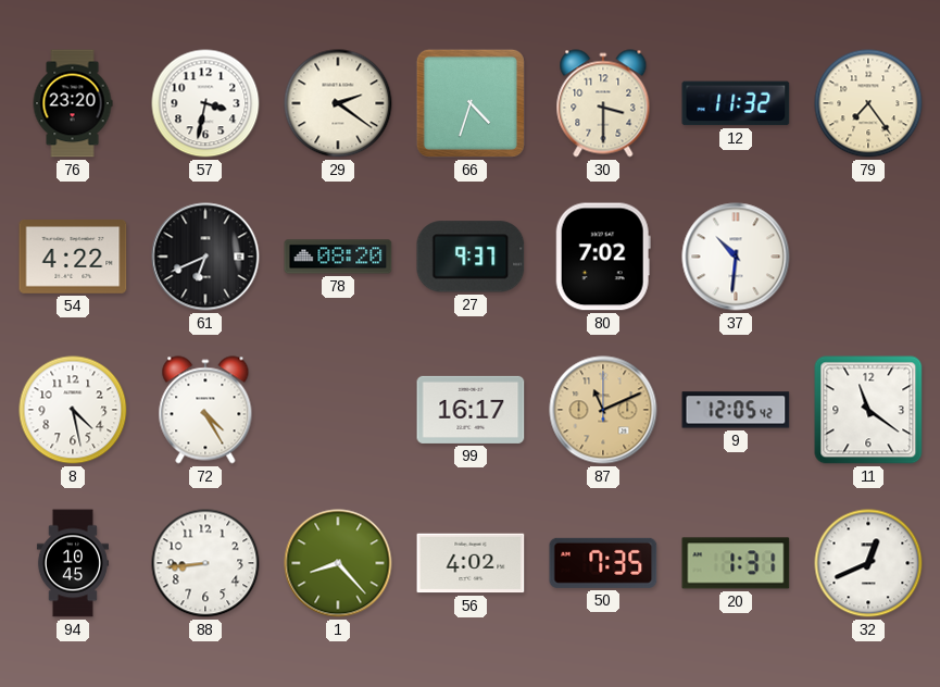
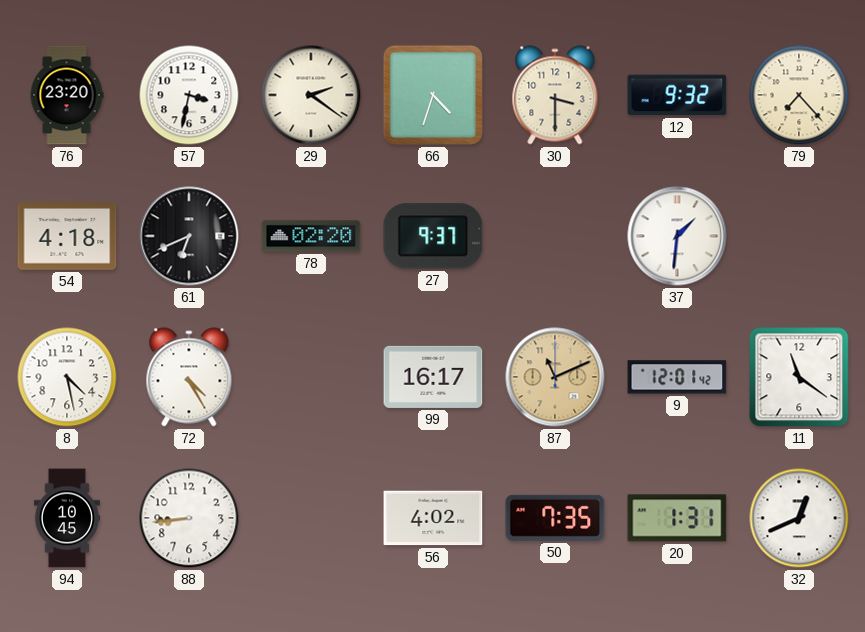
12: 11:32 -> 9:32 (677, 95)
79: 7:24 -> 7:23 (799, 95)
54: 4:22 -> 4:18 (67, 237)
78: 08:20 -> 02:20 (311, 236)
80: 7:02 -> none (603, 257)
37: 10:31 -> 1:31 (677, 236)
9: 12:05 -> 12:01 (677, 377)
1: 8:23 -> none (338, 563)
